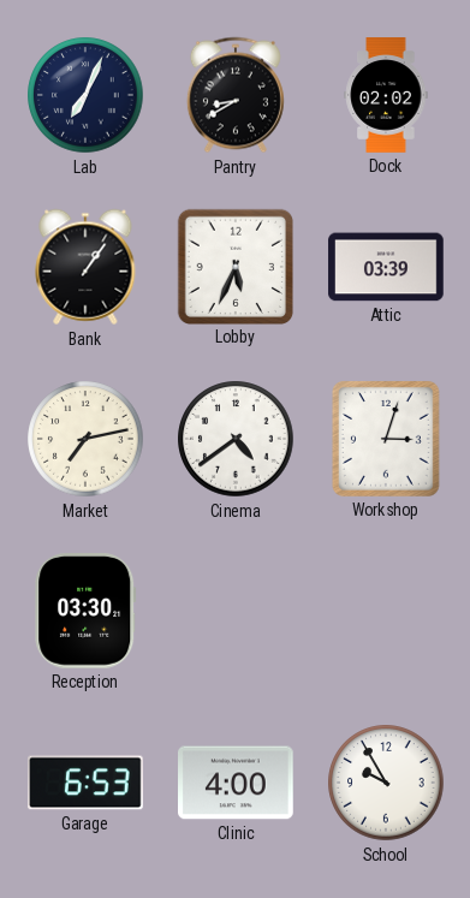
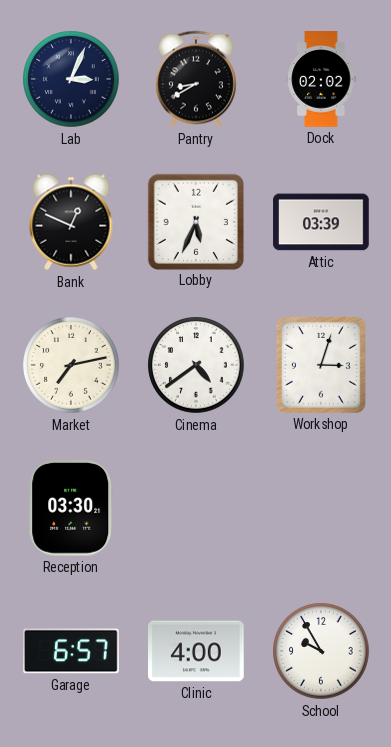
Lab: 7:04 -> 3:04 (71, 79)
Bank: 1:06 -> 12:49 (71, 222)
Garage: 6:53 -> 6:57 (72, 651)
